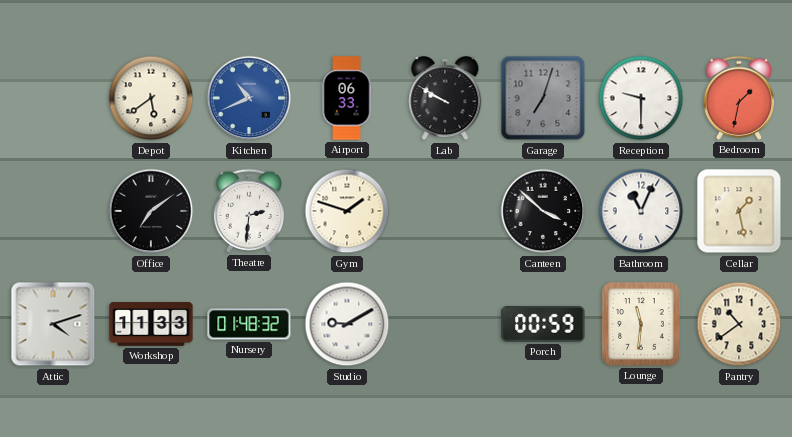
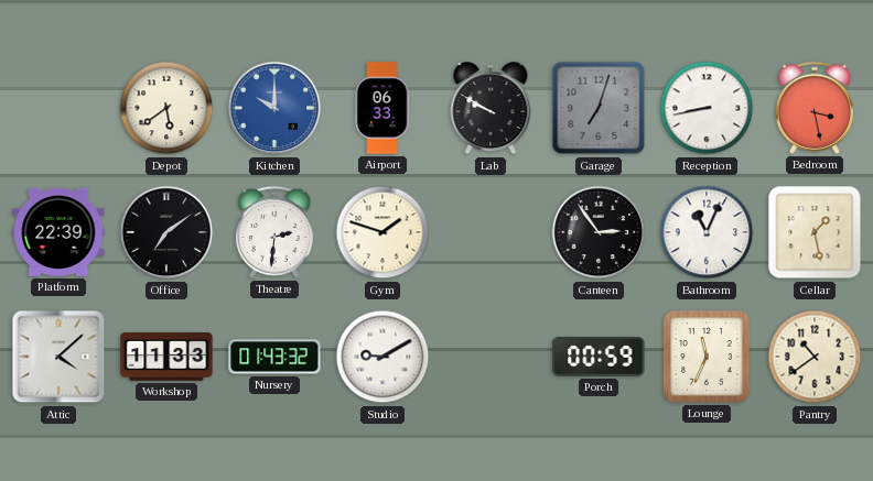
Kitchen: 10:41 -> 10:00 (274, 108)
Reception: 9:30 -> 8:43 (707, 108)
Bedroom: 1:32 -> 3:28 (815, 108)
Platform: none -> 22:39 (58, 232)
Canteen: 3:52 -> 2:54 (599, 232)
Attic: 4:12 -> 4:08 (58, 357)
Nursery: 01:48 -> 01:43 (274, 357)
Lounge: 11:31 -> 11:34 (707, 357)
